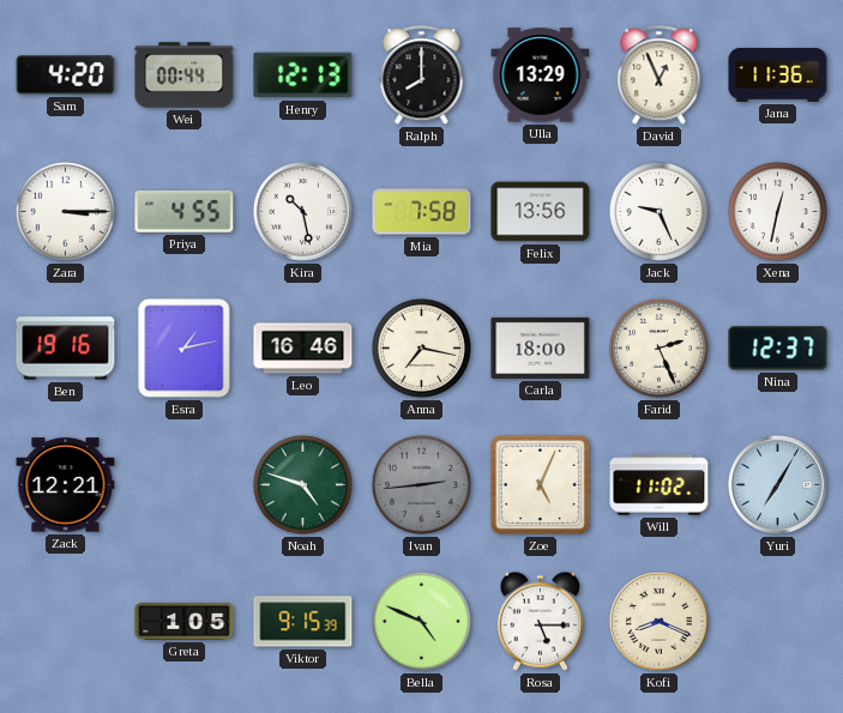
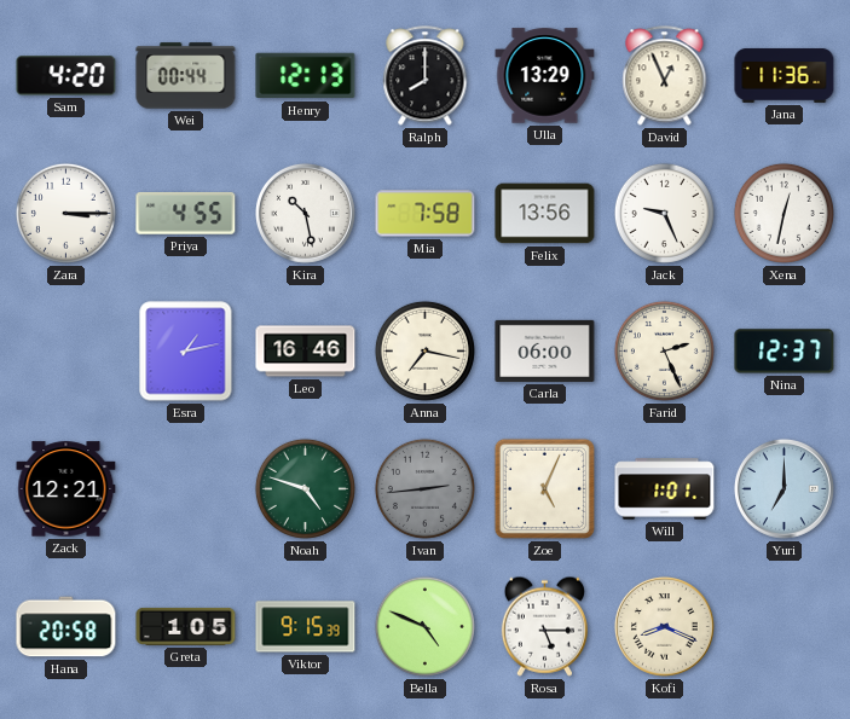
Ben: 19:16 -> none (66, 349)
Carla: 18:00 -> 06:00 (545, 350)
Will: 11:02 -> 1:01 (665, 489)
Yuri: 7:05 -> 7:00 (783, 488)
Hana: none -> 20:58 (67, 627)
